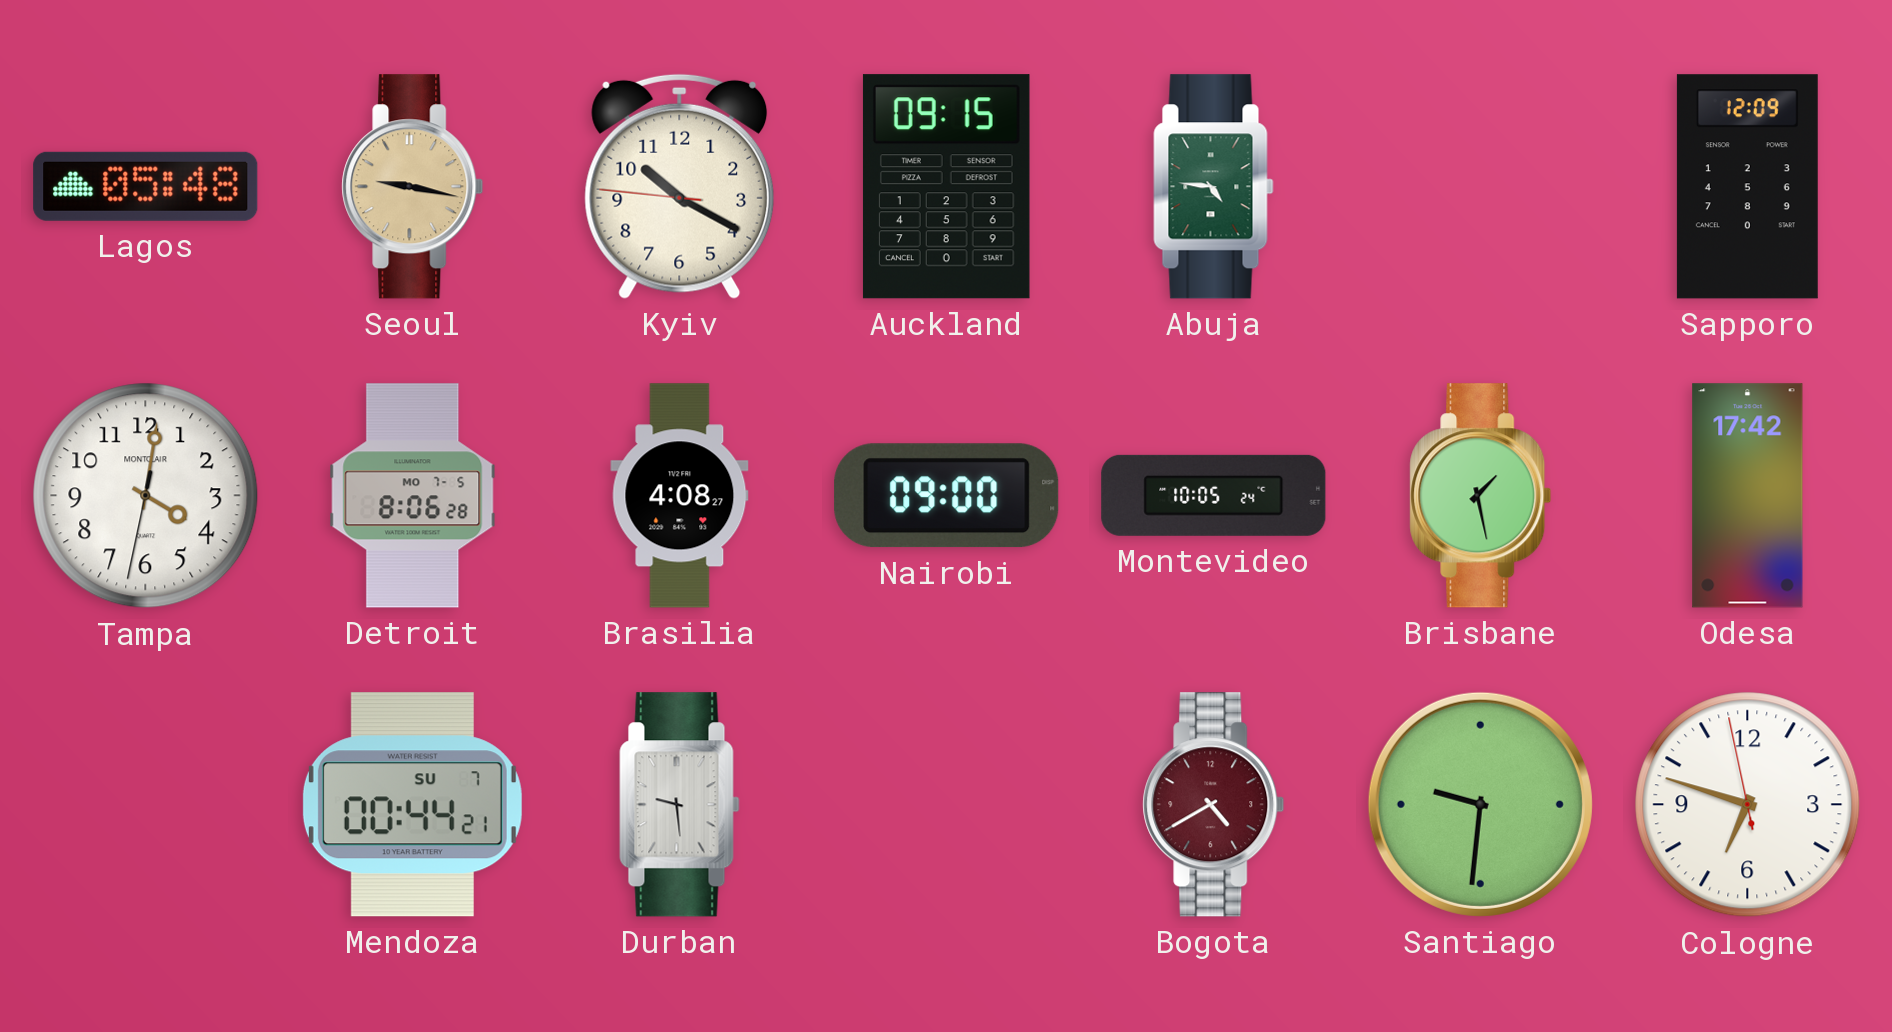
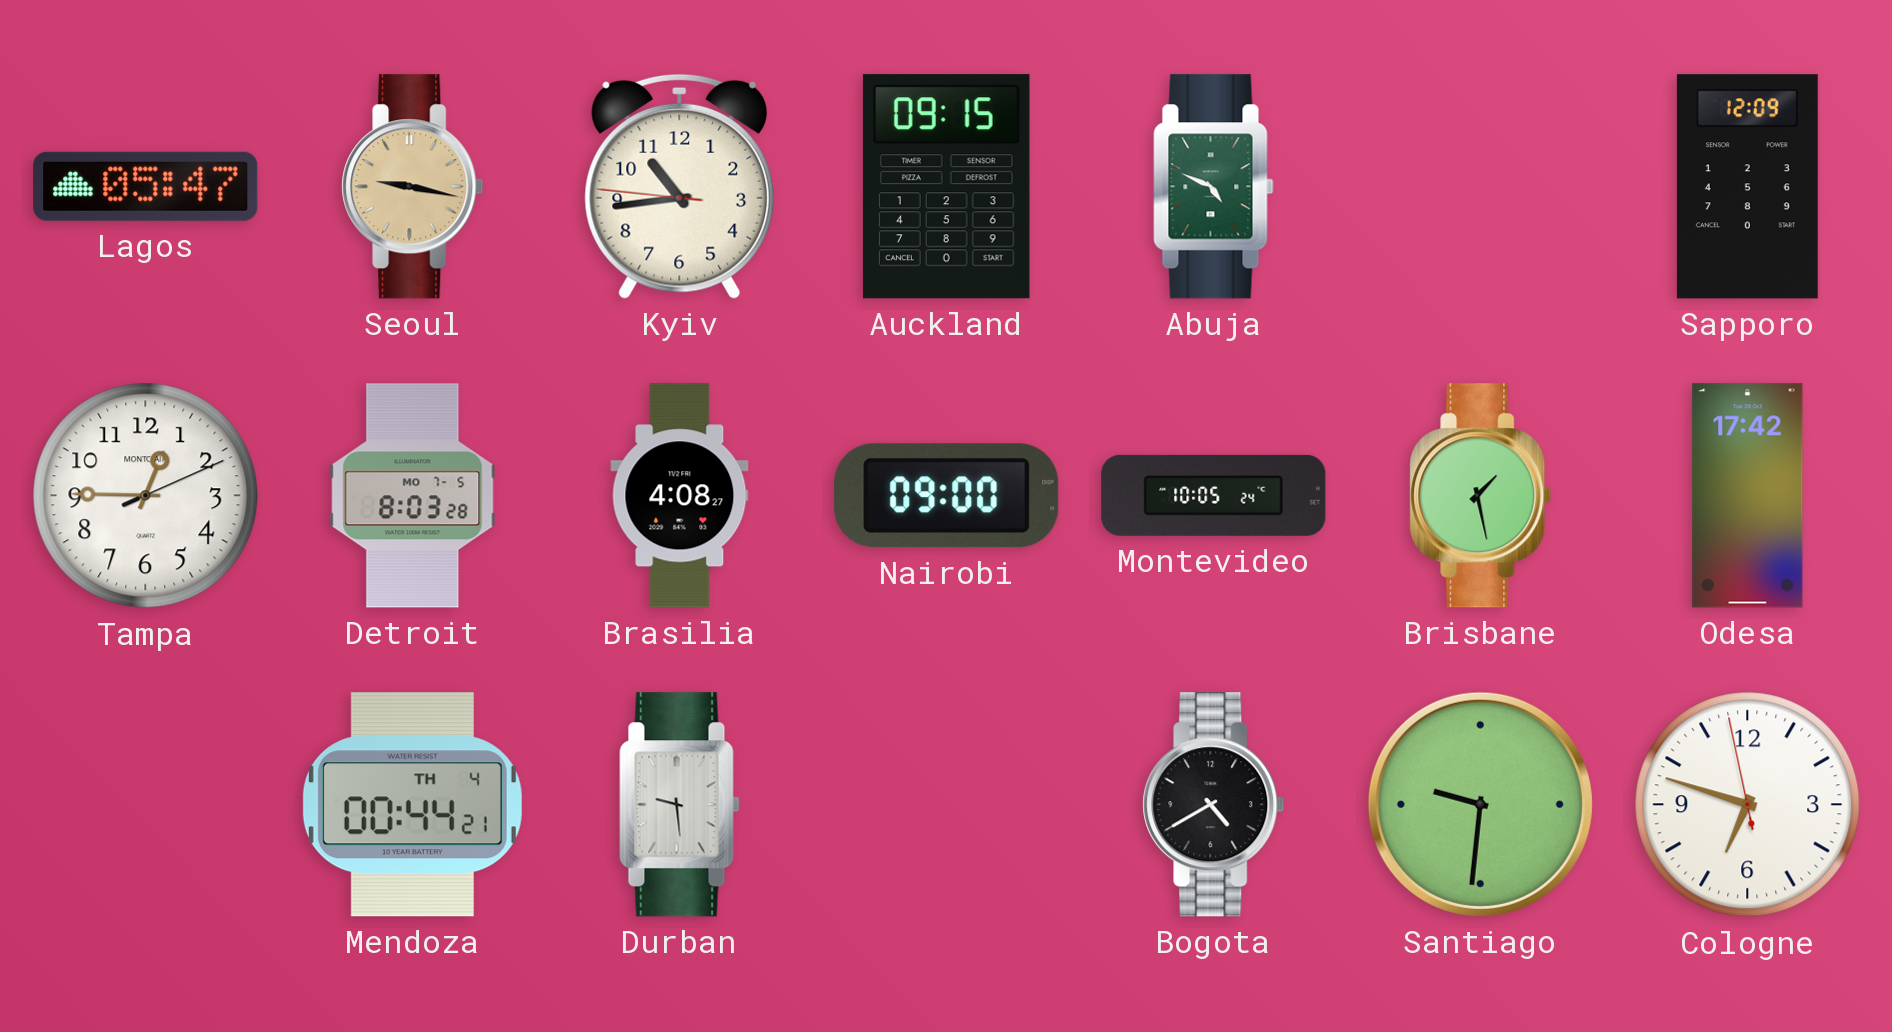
Lagos: 05:48 -> 05:47 (146, 186)
Kyiv: 10:19 -> 10:43 (680, 186)
Abuja: 4:46 -> 4:49 (1214, 187)
Tampa: 4:01 -> 12:45 (146, 496)
Detroit: 8:06 -> 8:03 (413, 496)
Mendoza date: SU 7 -> TH 4 (412, 805)
Bogota dial: burgundy -> black (1214, 805)
